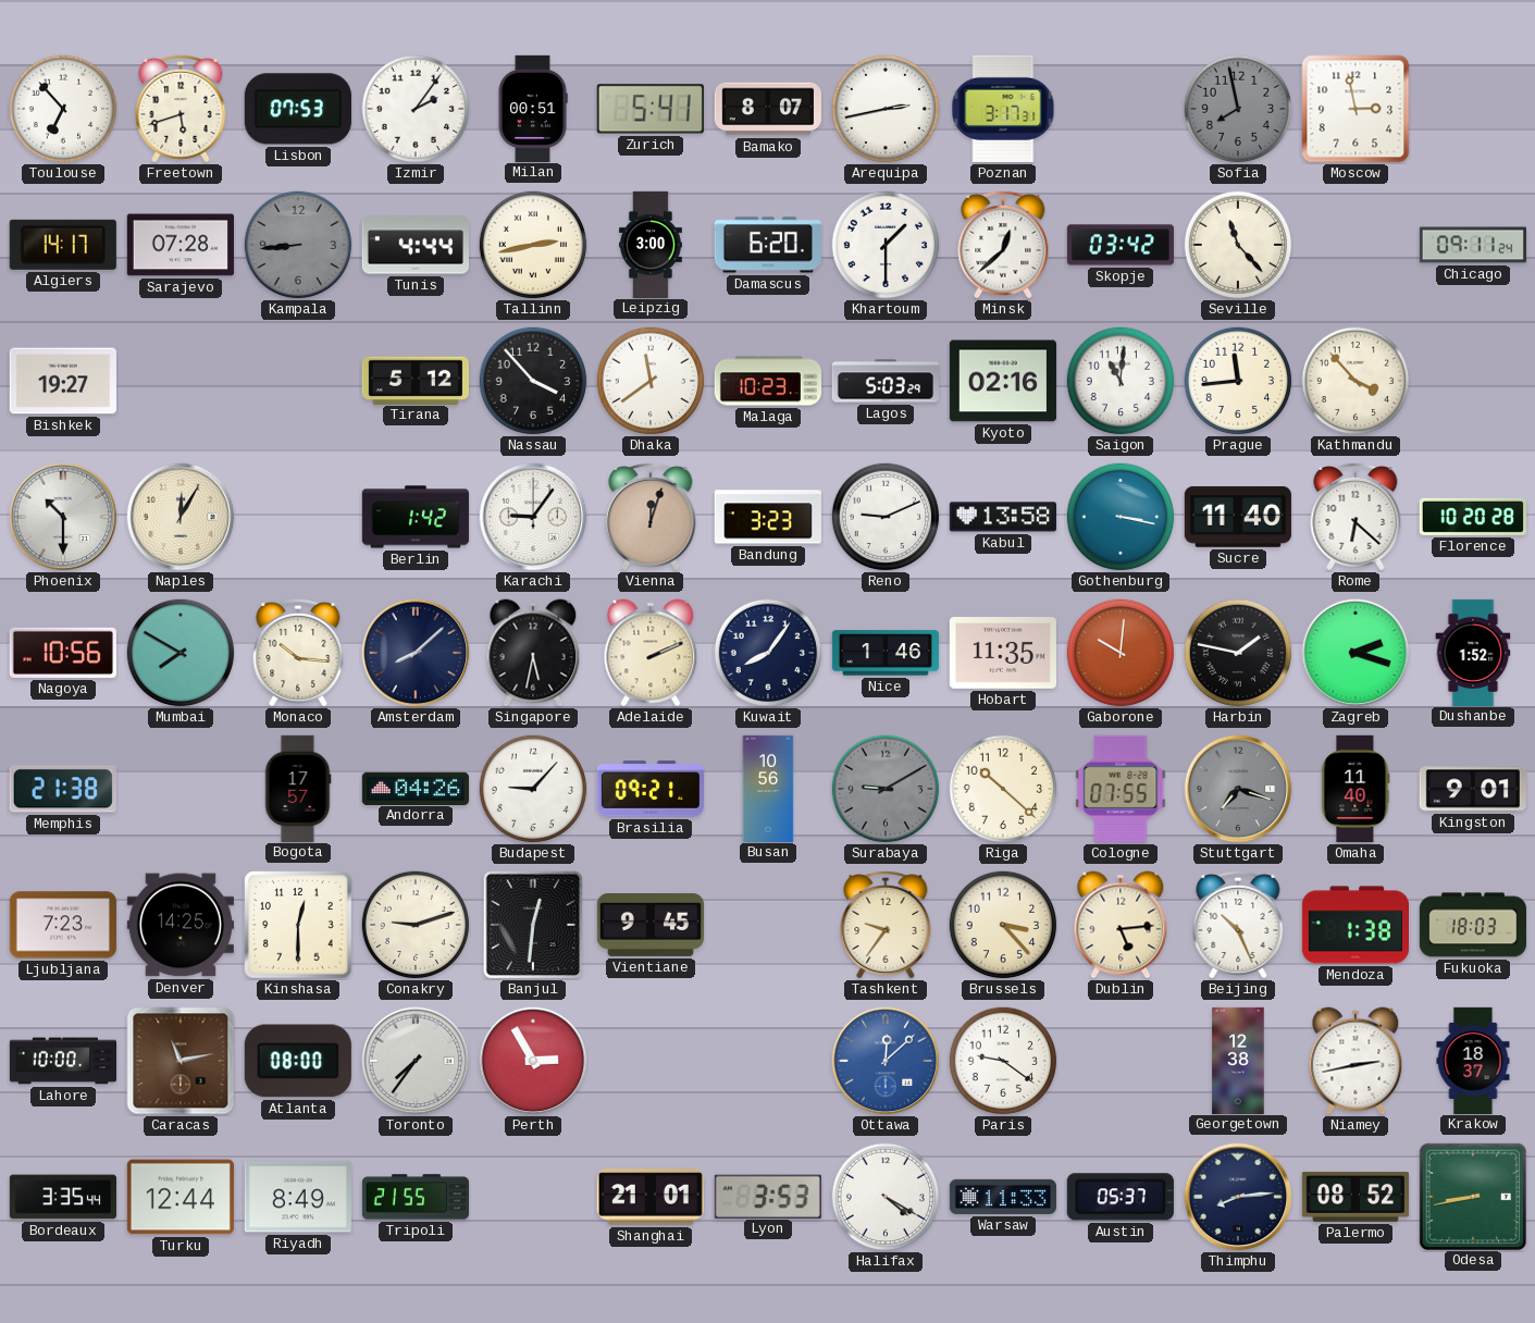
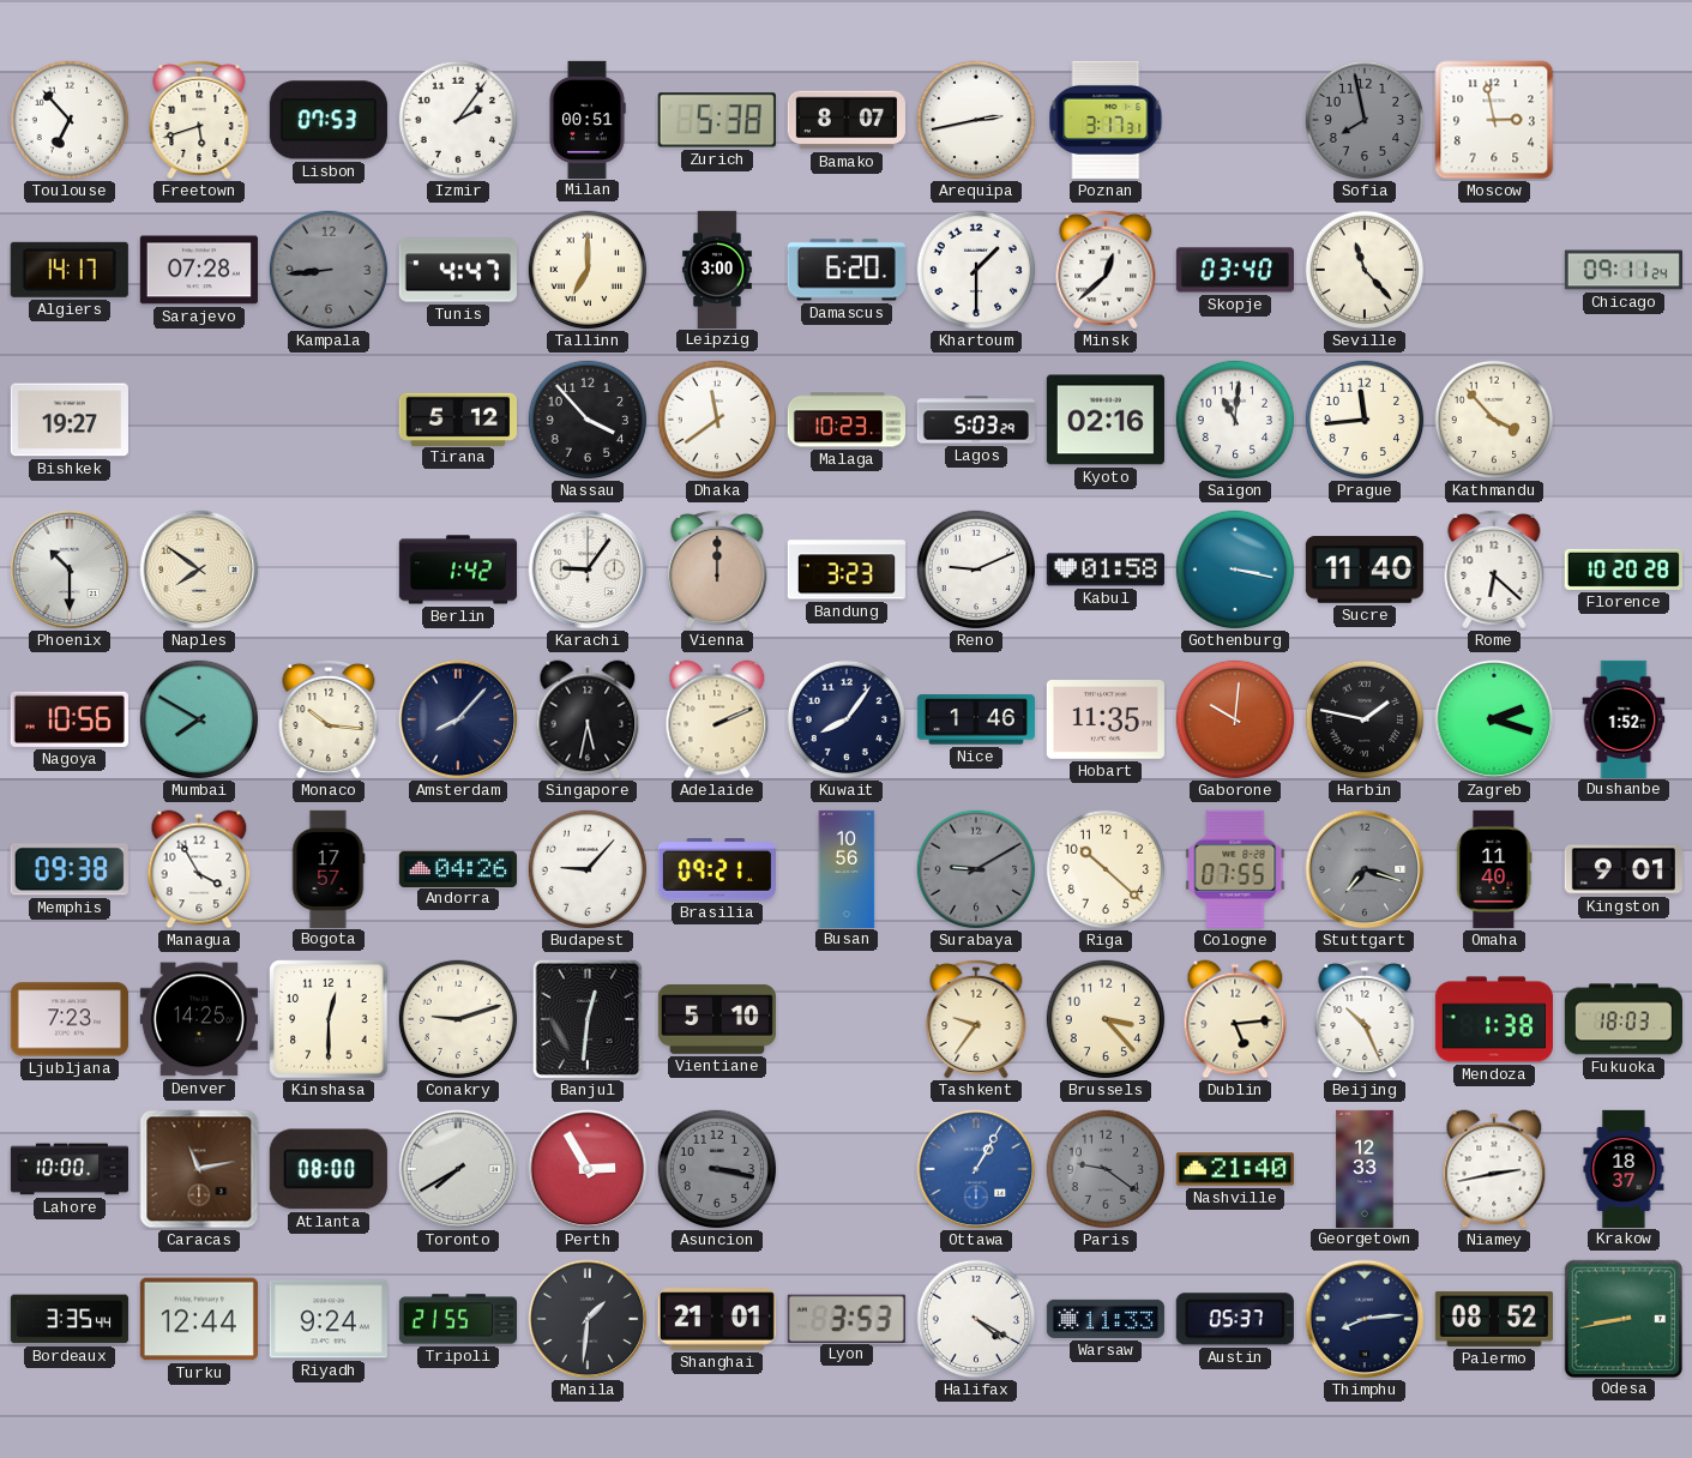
Zurich: 5:41 -> 5:38 (717, 120)
Tunis: 4:44 -> 4:47 (458, 270)
Tallinn: 2:43 -> 7:00 (588, 270)
Skopje: 03:42 -> 03:40 (1234, 270)
Naples: 12:05 -> 7:51 (199, 570)
Vienna: 12:03 -> 12:00 (717, 570)
Kabul: 13:58 -> 01:58 (1106, 570)
Amsterdam: 8:08 -> 8:07 (458, 719)
Memphis: 21:38 -> 09:38 (70, 869)
Managua: none -> 3:55 (199, 869)
Vientiane: 9:45 -> 5:10 (717, 1019)
Toronto: 7:36 -> 7:40 (458, 1169)
Asuncion: none -> 3:17 (717, 1169)
Ottawa: 12:08 -> 1:05 (976, 1169)
Paris dial: white -> grey (1106, 1169)
Nashville: none -> 21:40 (1235, 1169)
Georgetown: 12:38 -> 12:33 (1365, 1168)
Riyadh: 8:49 -> 9:24 (329, 1319)
Manila: none -> 1:31 (588, 1319)
